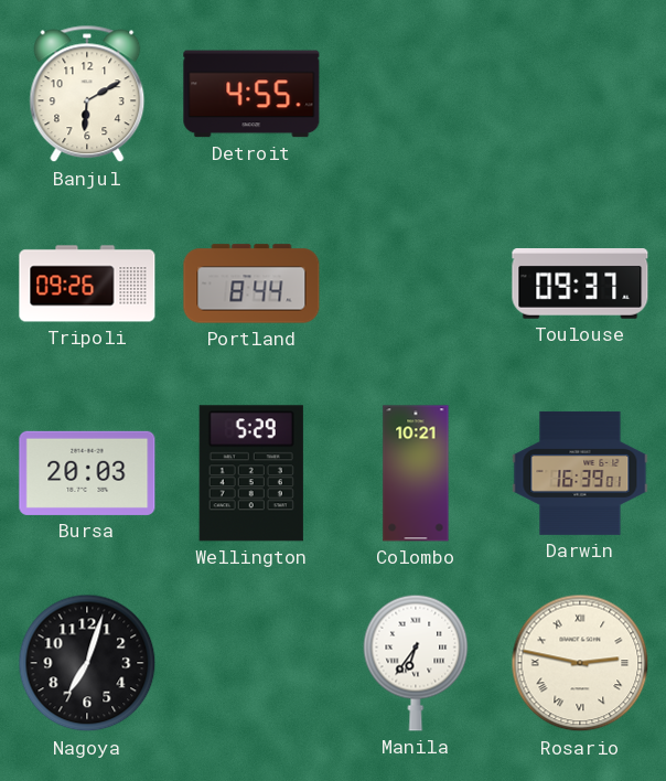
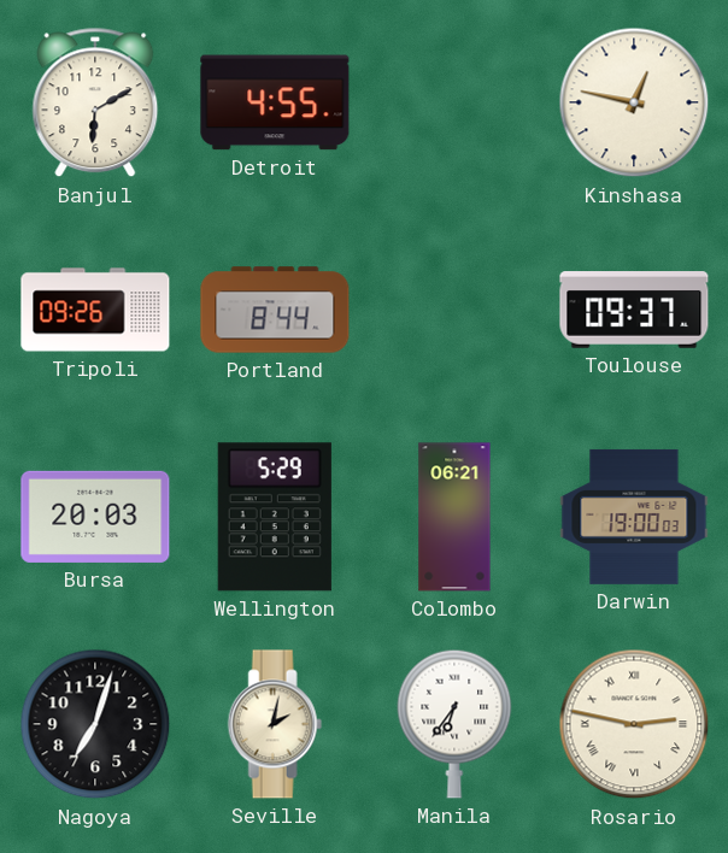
Kinshasa: none -> 12:47 (634, 102)
Colombo: 10:21 -> 06:21 (454, 517)
Darwin: 16:39 -> 19:00 (634, 517)
Seville: none -> 2:02 (275, 724)
